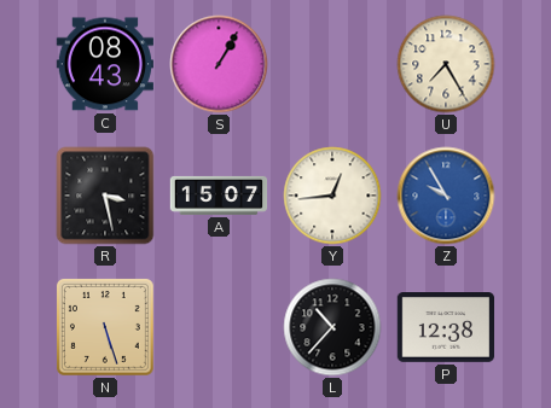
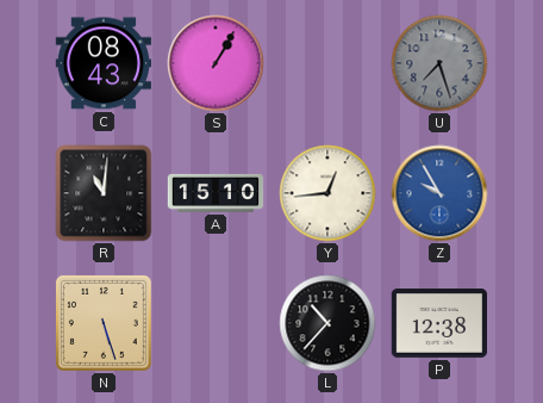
U: 7:25 -> 7:27 (439, 63)
U dial: cream -> grey (439, 63)
R: 3:28 -> 11:01 (104, 193)
A: 15:07 -> 15:10 (216, 193)
